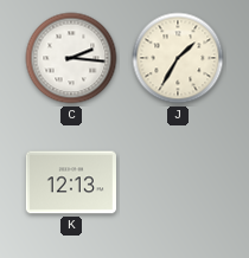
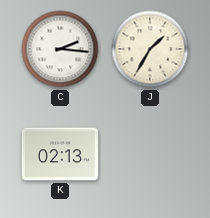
K: 12:13 -> 02:13 (60, 154)
